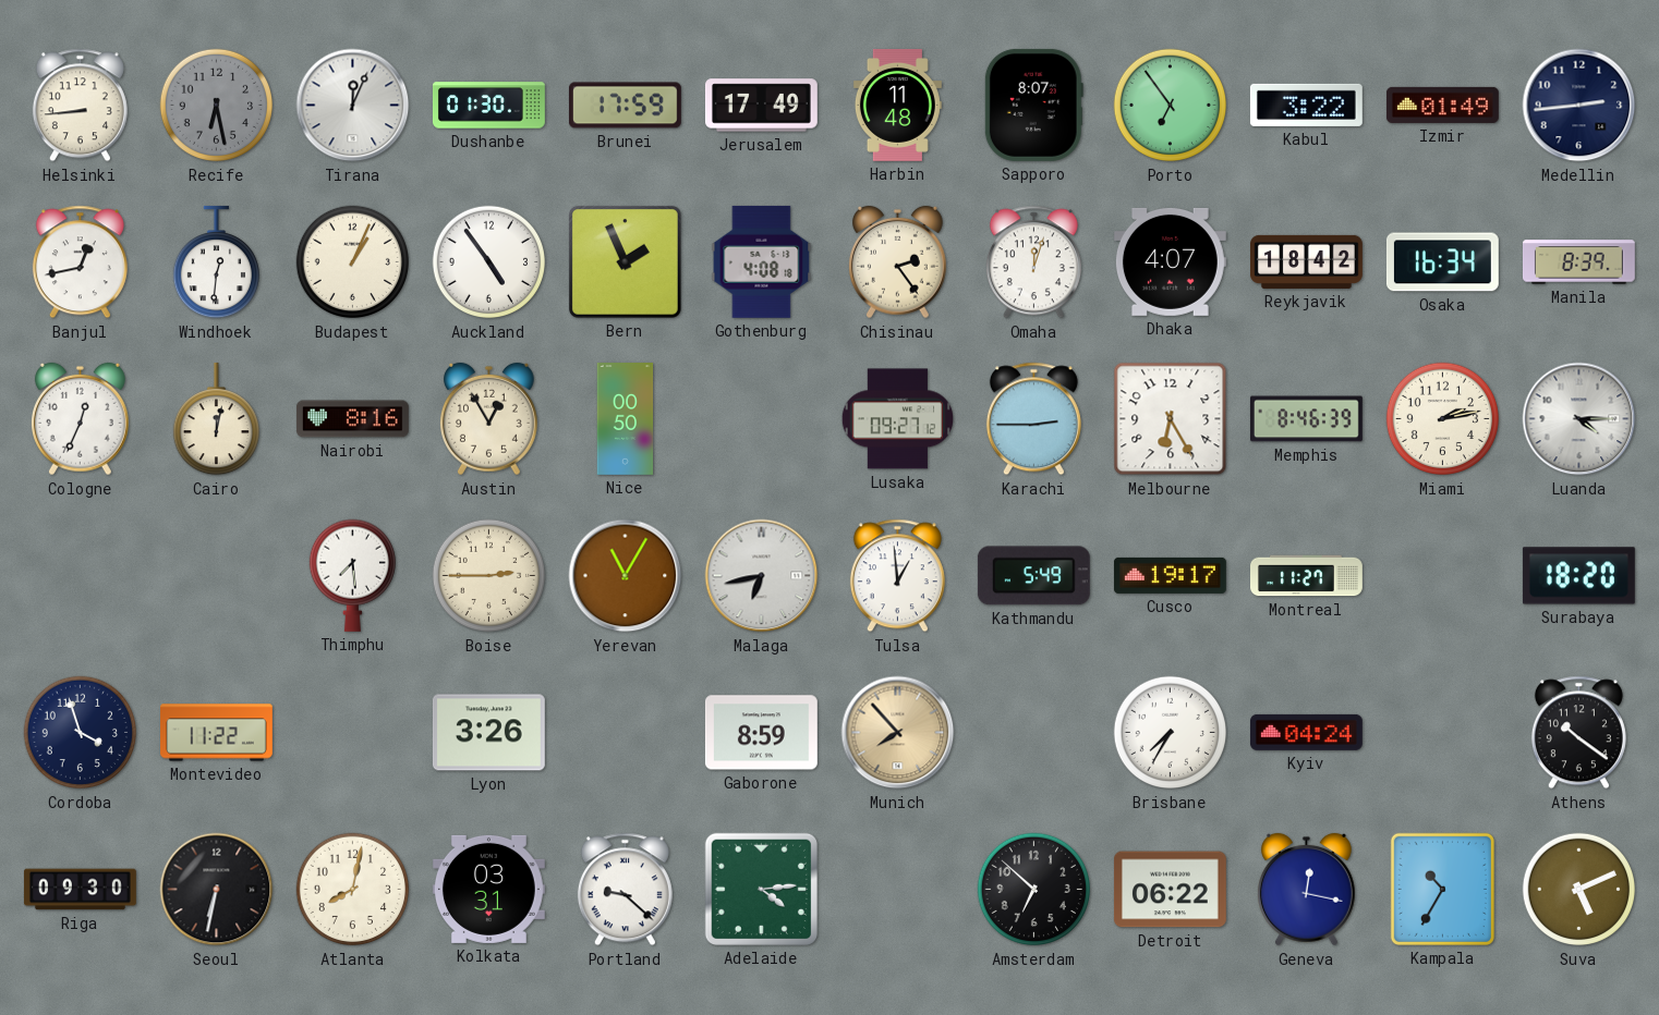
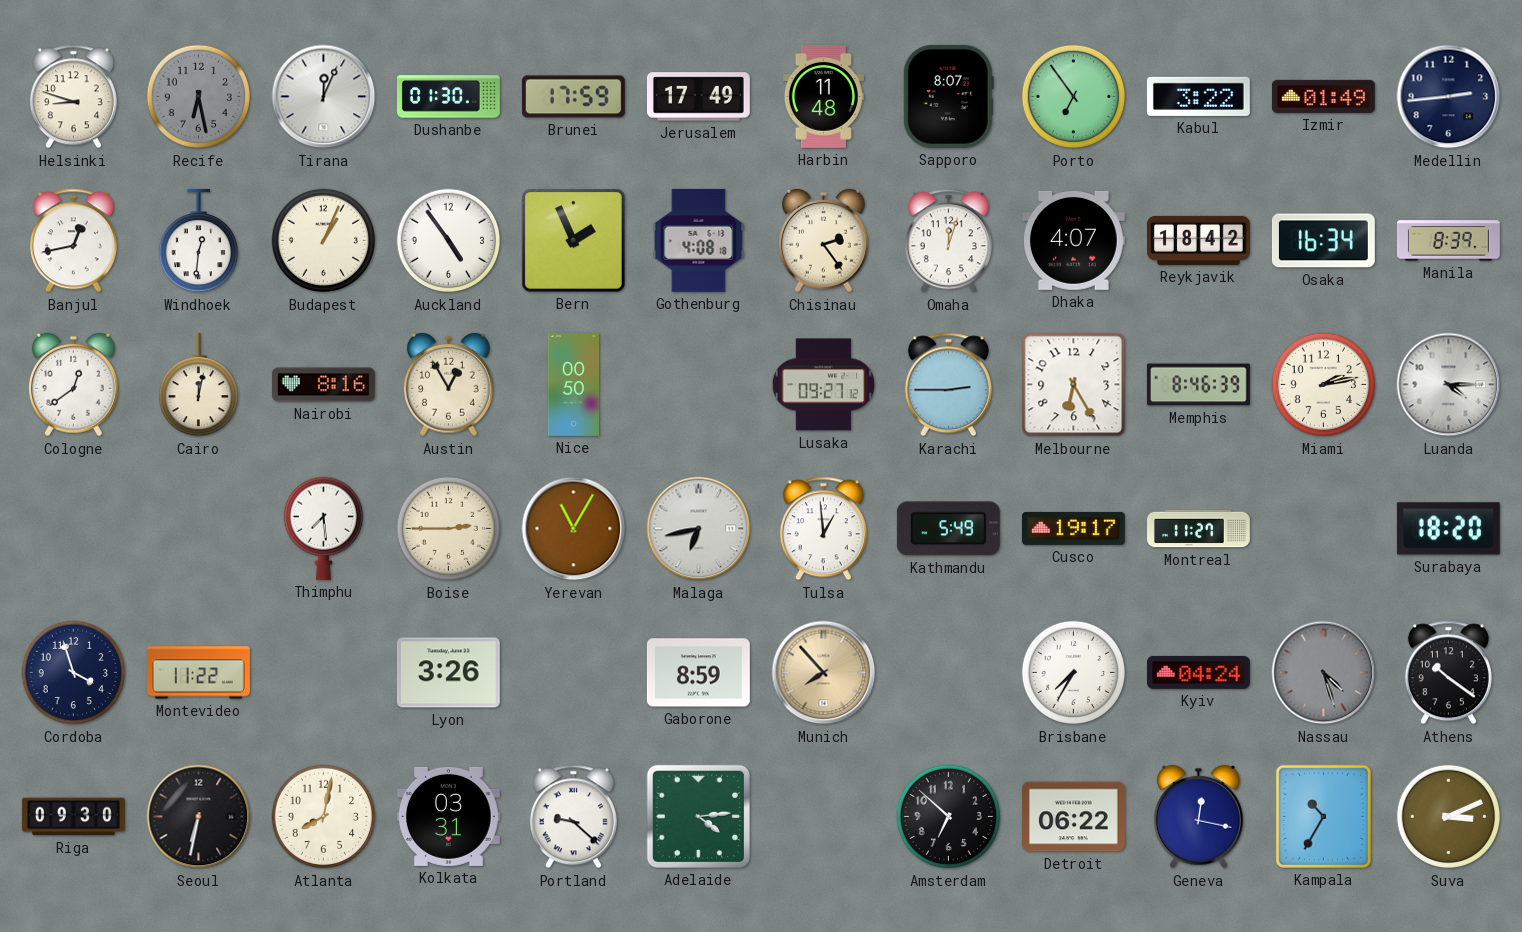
Helsinki: 8:44 -> 8:48 (73, 97)
Cologne: 12:34 -> 12:39 (73, 385)
Nassau: none -> 4:27 (1324, 673)
Suva: 5:11 -> 3:11 (1449, 817)
